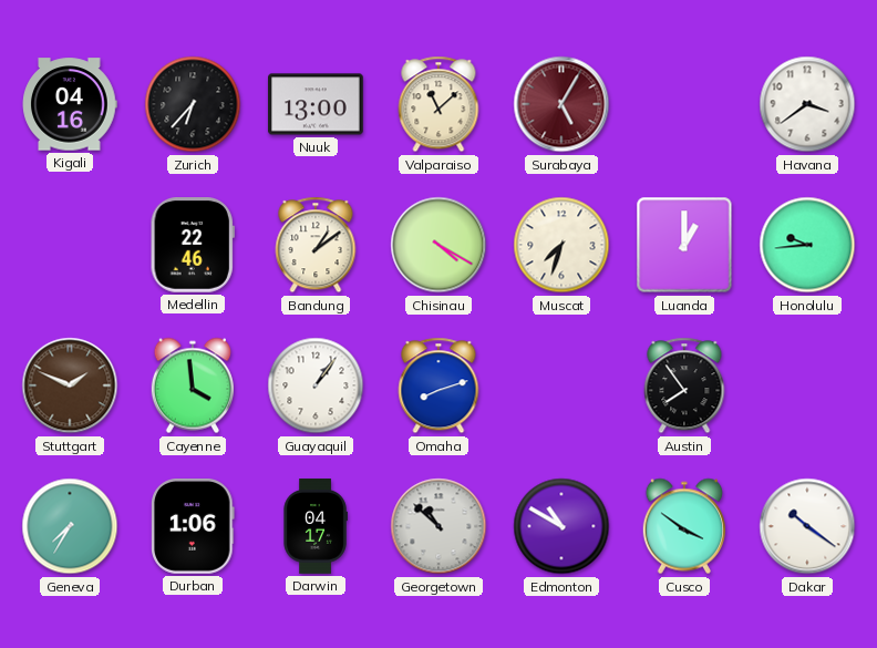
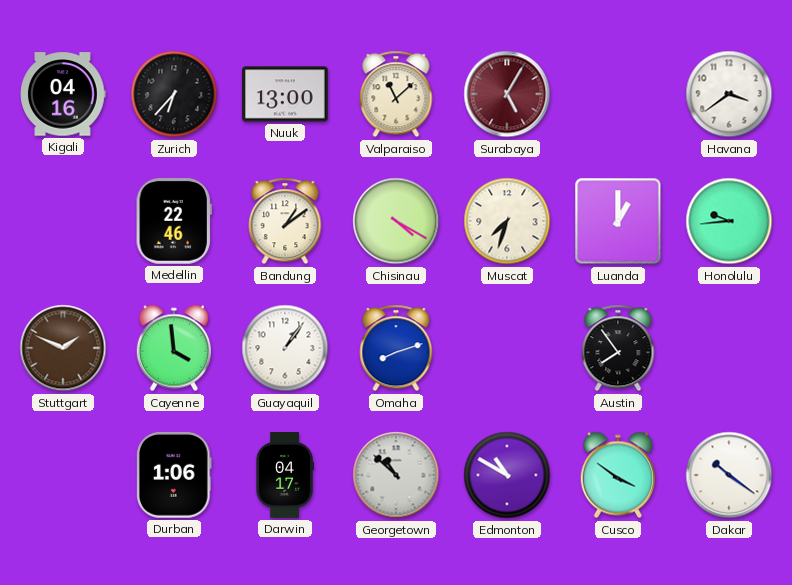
Geneva: 7:35 -> none (70, 526)
